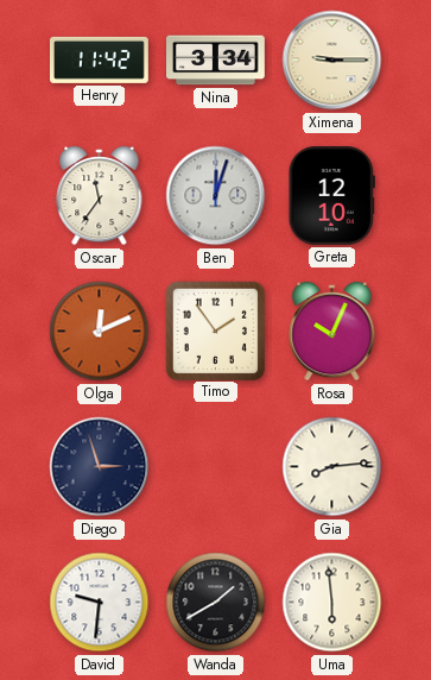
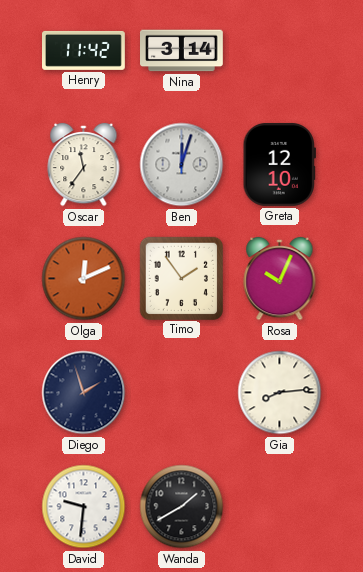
Nina: 3:34 -> 3:14 (182, 51)
Ximena: 9:15 -> none (332, 61)
Diego: 2:57 -> 1:57 (84, 393)
Uma: 5:59 -> none (332, 603)
